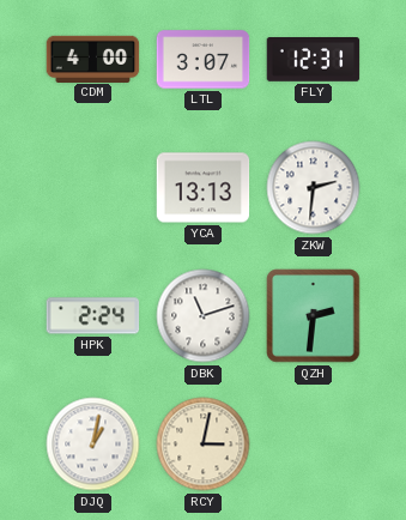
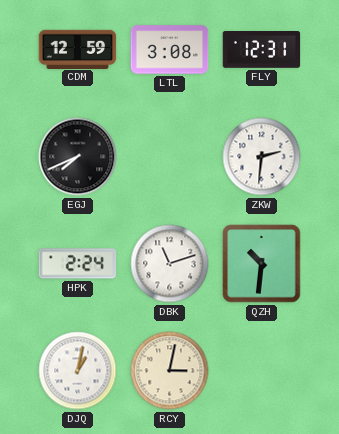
CDM: 4:00 -> 12:59 (78, 49)
LTL: 3:07 -> 3:08 (170, 50)
EGJ: none -> 7:41 (78, 157)
YCA: 13:13 -> none (204, 188)
QZH: 2:31 -> 10:31 (262, 264)
